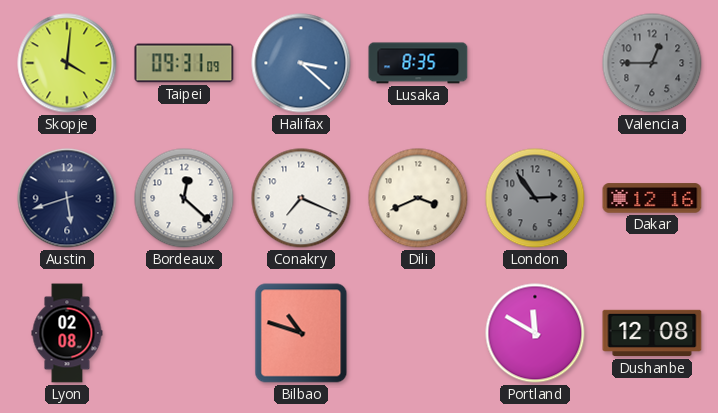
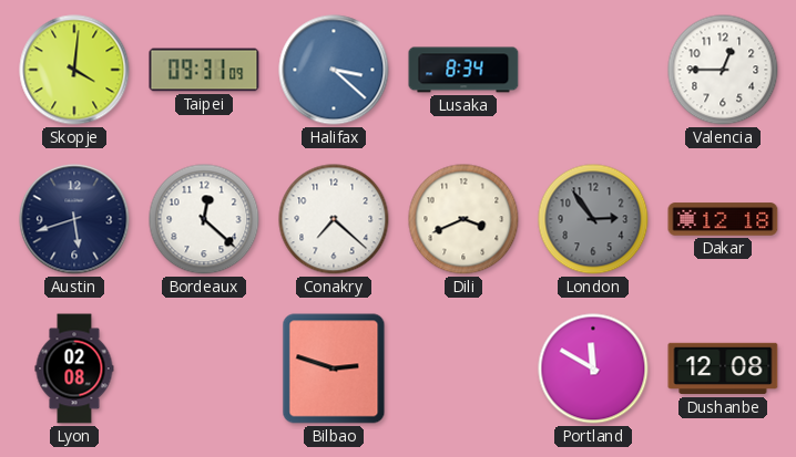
Lusaka: 8:35 -> 8:34 (463, 70)
Valencia dial: grey -> white (723, 70)
Conakry: 7:19 -> 7:22 (334, 219)
Dakar: 12:16 -> 12:18 (723, 219)
Bilbao: 10:48 -> 2:48 (334, 368)
